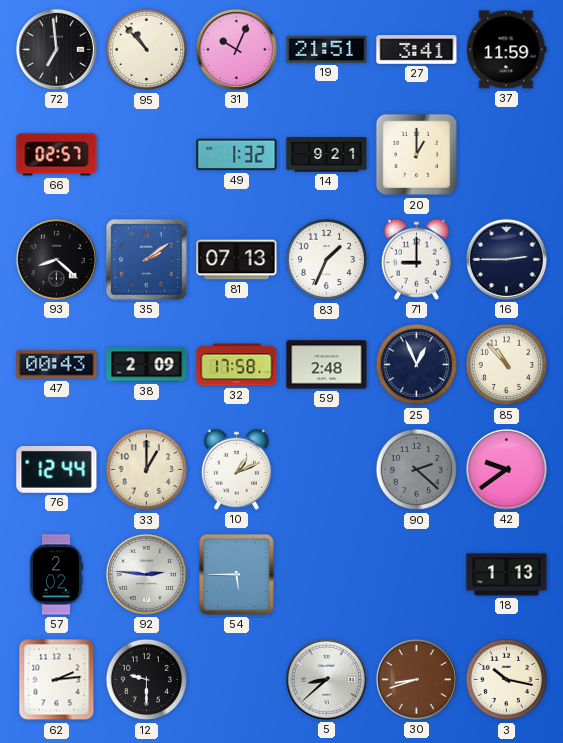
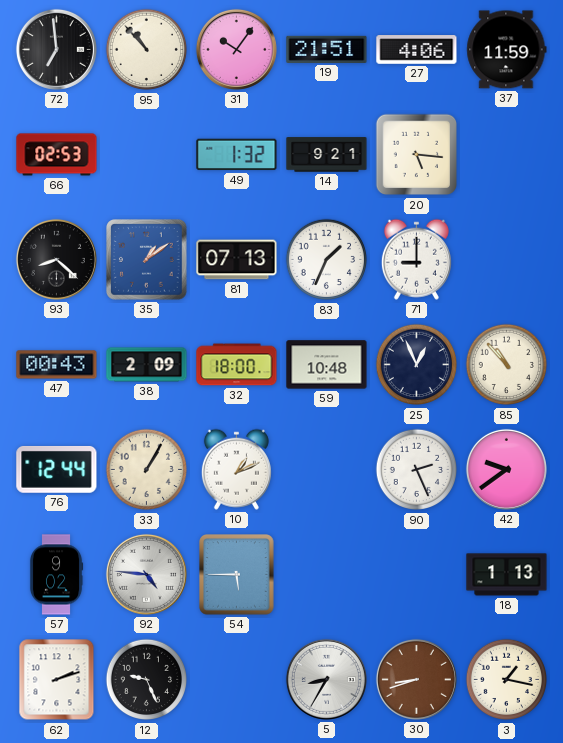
31: 10:04 -> 10:06 (236, 49)
27: 3:41 -> 4:06 (417, 50)
66: 02:57 -> 02:53 (57, 155)
20: 1:00 -> 5:16 (417, 155)
35: 2:09 -> 1:09 (147, 260)
16: 2:45 -> none (506, 259)
32: 17:58 -> 18:00 (237, 365)
59: 2:48 -> 10:48 (327, 365)
33: 1:00 -> 1:05 (147, 470)
90: 2:22 -> 2:26 (417, 470)
90 dial: grey -> white (417, 470)
57: 2:02 -> 9:02 (56, 575)
92: 2:46 -> 4:46 (146, 574)
62: 2:14 -> 2:12 (57, 680)
12: 9:30 -> 9:26 (147, 680)
5: 8:38 -> 8:35 (326, 679)
3: 10:17 -> 1:17 (507, 680)
